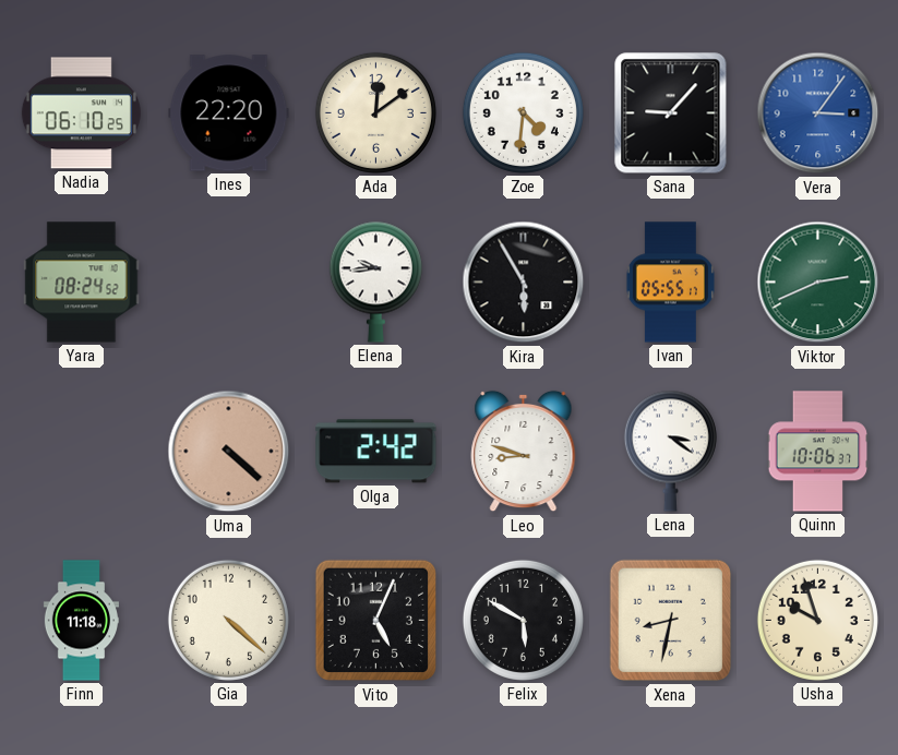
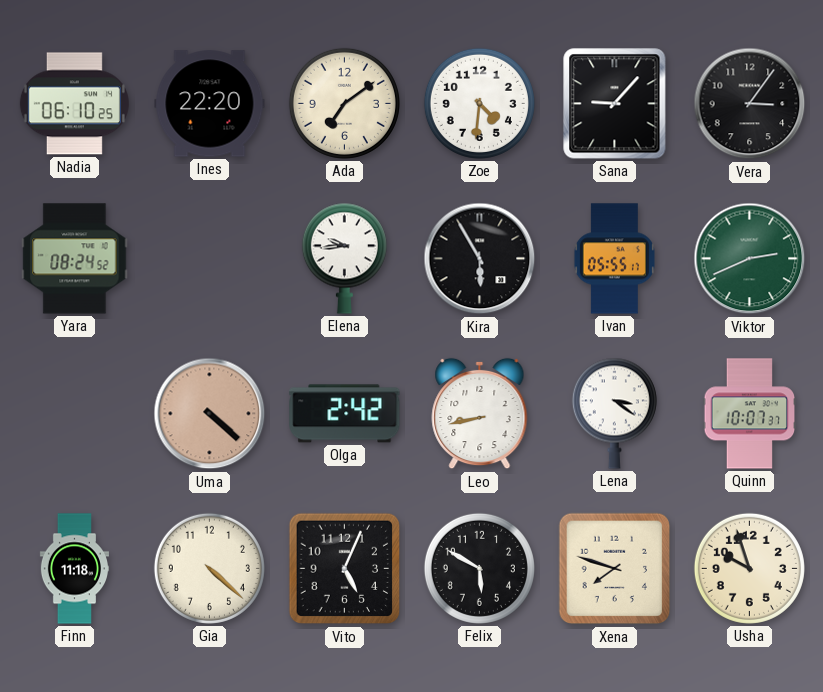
Ada: 12:09 -> 7:09 (344, 103)
Vera dial: blue -> black (750, 104)
Leo: 8:48 -> 8:43 (480, 414)
Quinn: 10:06 -> 10:07 (750, 414)
Xena: 8:32 -> 7:48 (615, 569)
